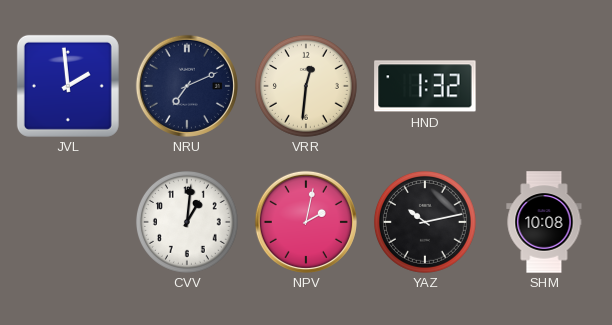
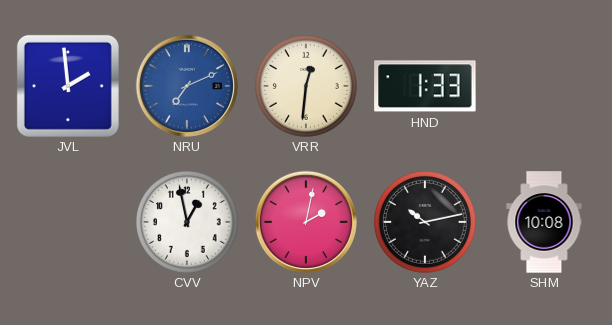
NRU dial: navy -> blue (187, 86)
HND: 1:32 -> 1:33 (425, 86)
CVV: 1:01 -> 12:58 (187, 222)
